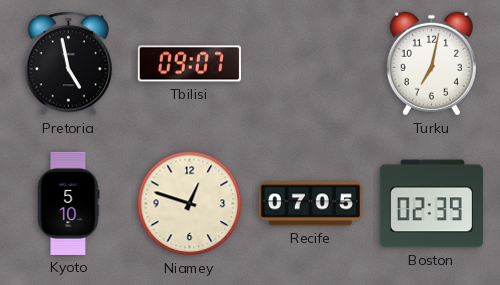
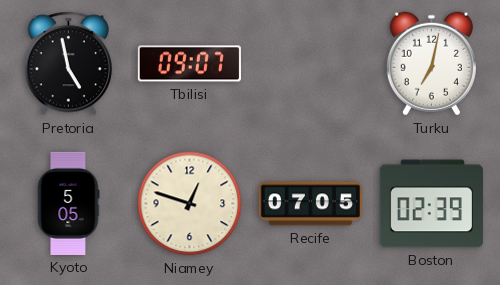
Kyoto: 5:10 -> 5:05 (68, 203)
